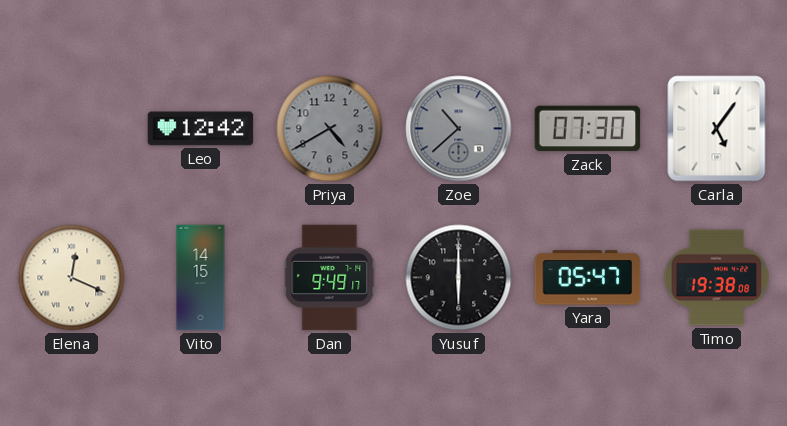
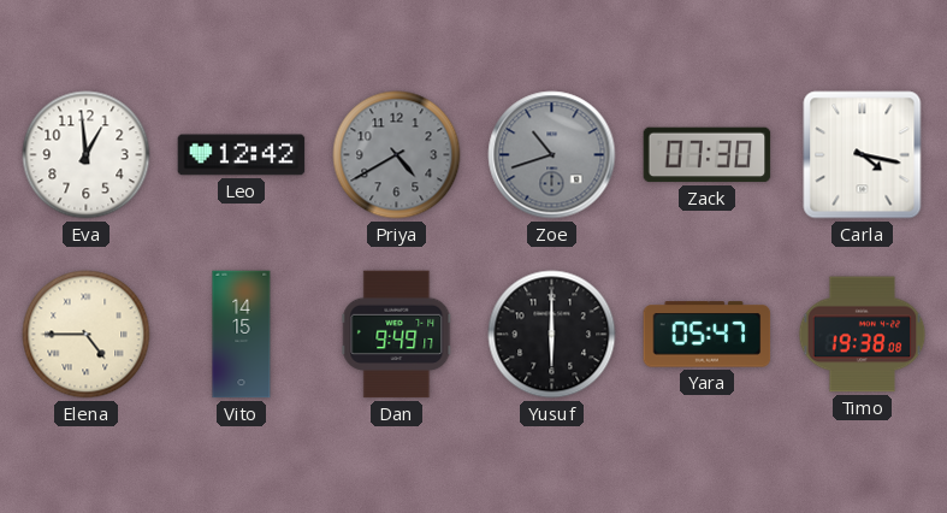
Eva: none -> 12:59 (87, 155)
Zoe: 10:38 -> 10:42 (552, 155)
Carla: 5:06 -> 4:17 (863, 155)
Elena: 12:19 -> 4:45 (87, 335)
